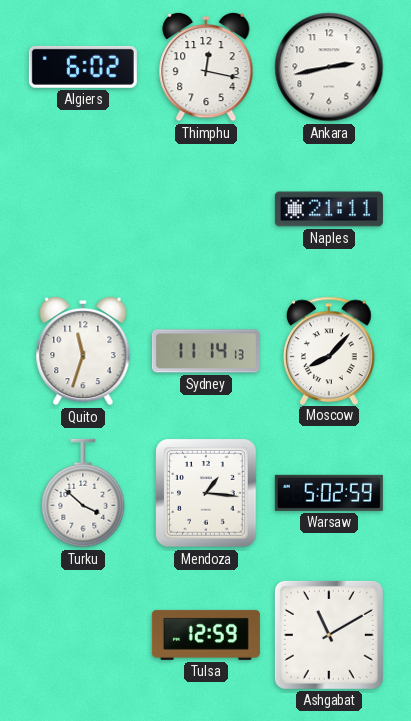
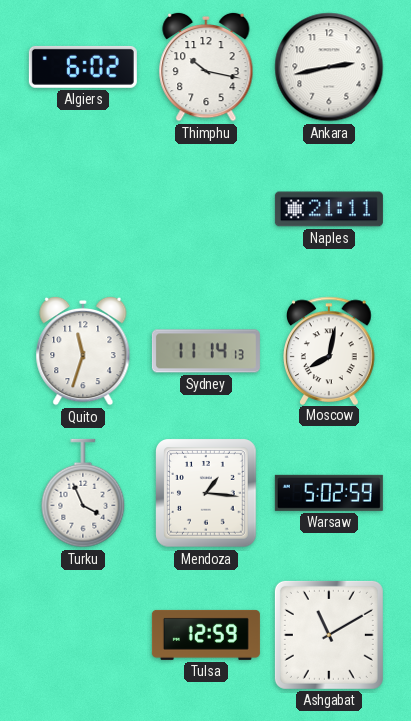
Thimphu: 12:17 -> 10:17 (206, 67)
Moscow: 8:07 -> 8:02 (329, 350)
Turku: 3:52 -> 3:56 (83, 493)
